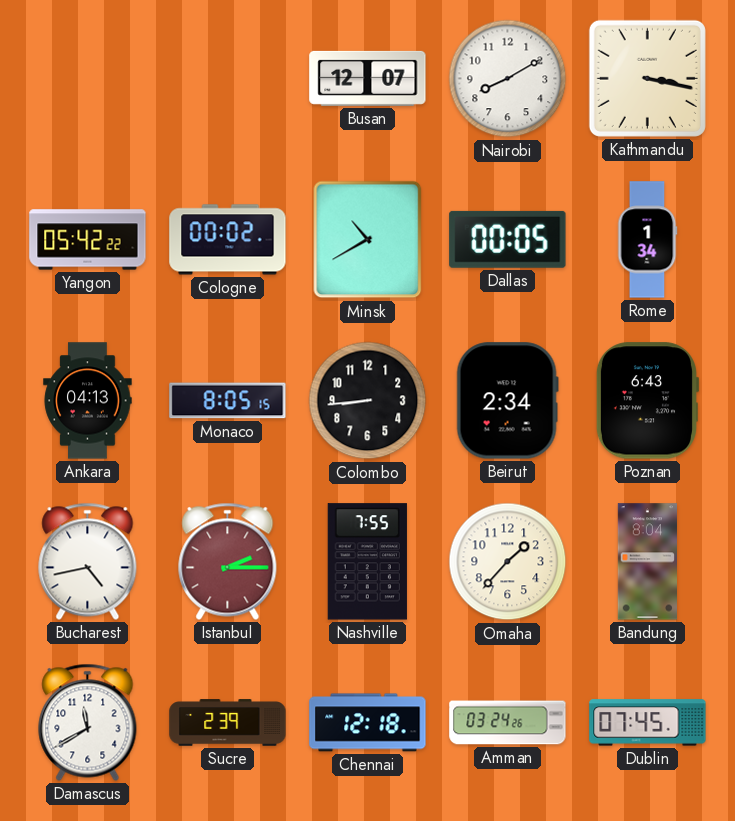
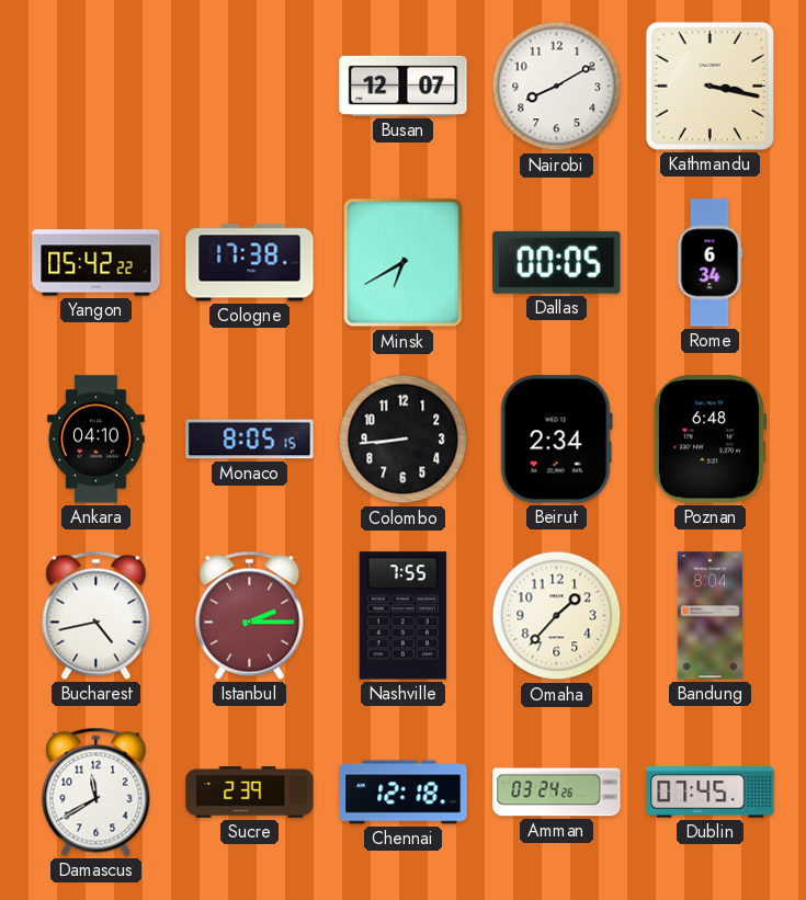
Cologne: 00:02 -> 17:38 (250, 263)
Minsk: 10:40 -> 6:40 (404, 263)
Rome: 1:34 -> 6:34 (709, 263)
Ankara: 04:13 -> 04:10 (97, 440)
Poznan: 6:43 -> 6:48 (709, 440)
